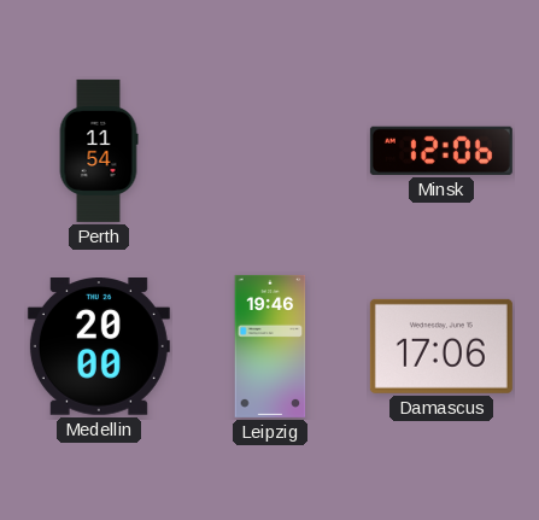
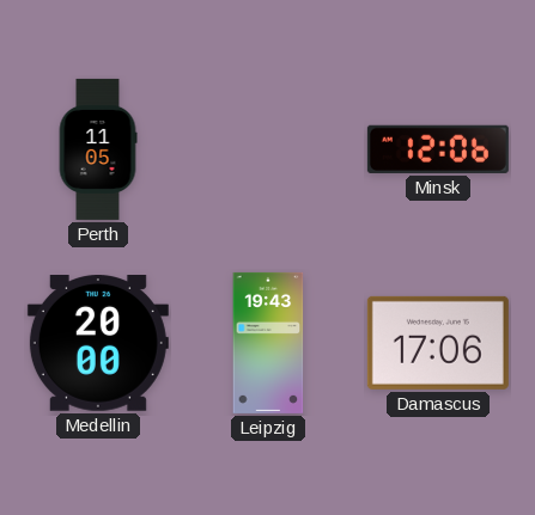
Perth: 11:54 -> 11:05 (98, 149)
Leipzig: 19:46 -> 19:43 (268, 343)
